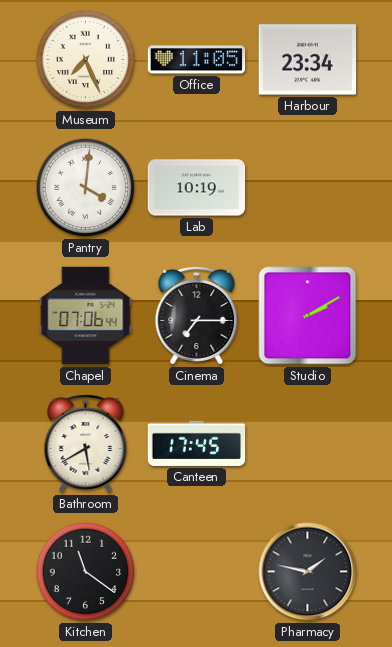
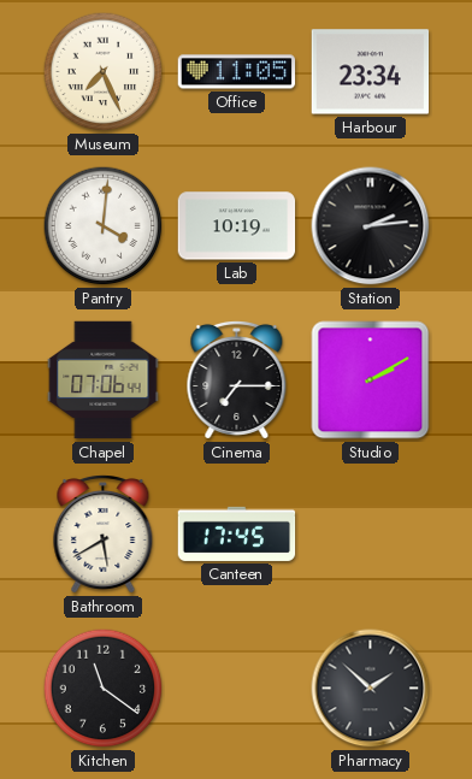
Station: none -> 2:14 (371, 226)
Pharmacy: 1:47 -> 1:52 (371, 689)
